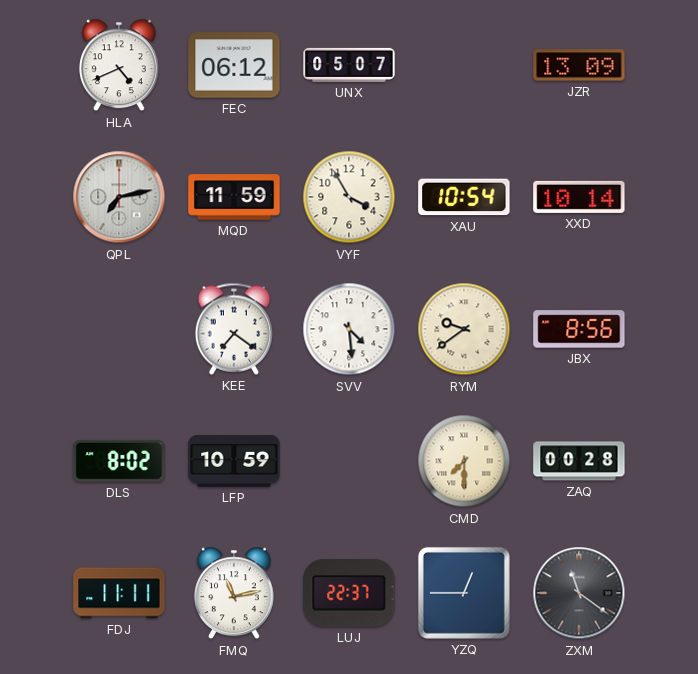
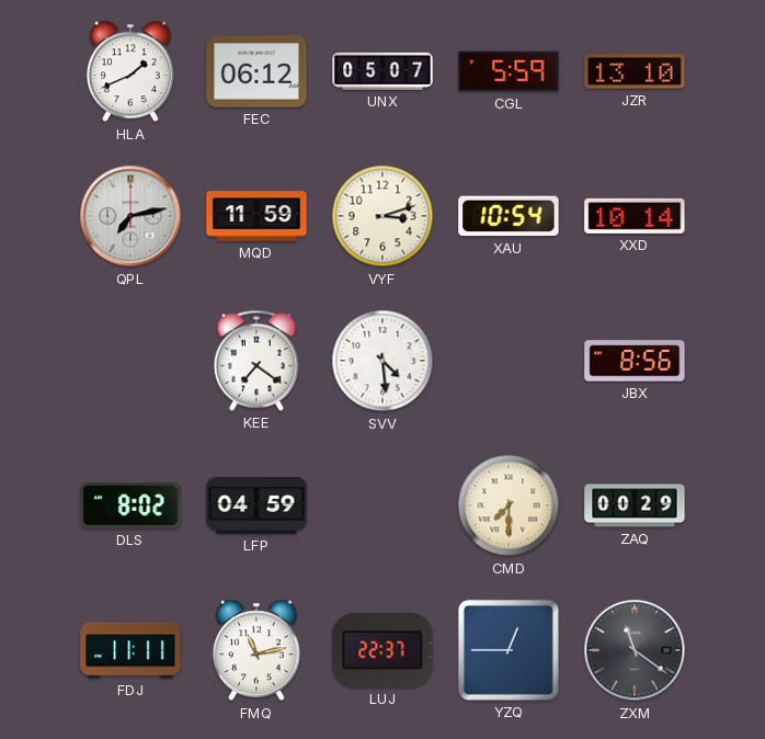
HLA: 4:41 -> 1:41 (130, 71)
CGL: none -> 5:59 (509, 71)
JZR: 13:09 -> 13:10 (635, 71)
VYF: 3:55 -> 3:12 (382, 216)
RYM: 9:39 -> none (464, 329)
LFP: 10:59 -> 04:59 (256, 507)
ZAQ: 00:28 -> 00:29 (635, 505)
